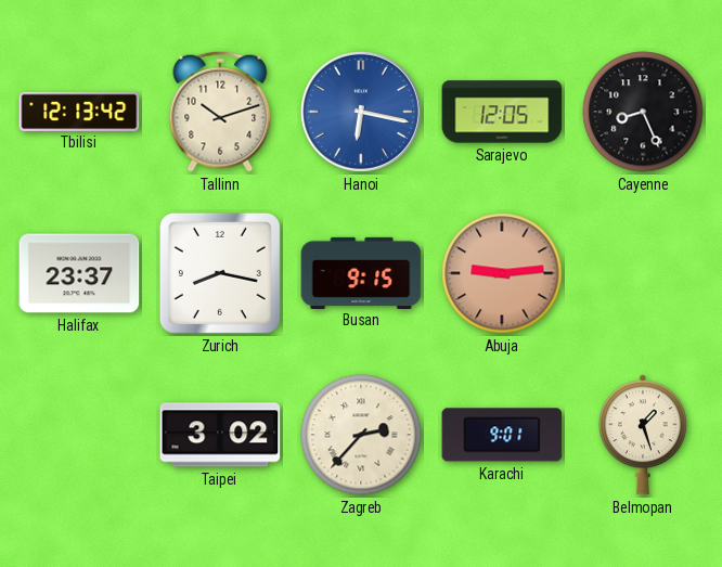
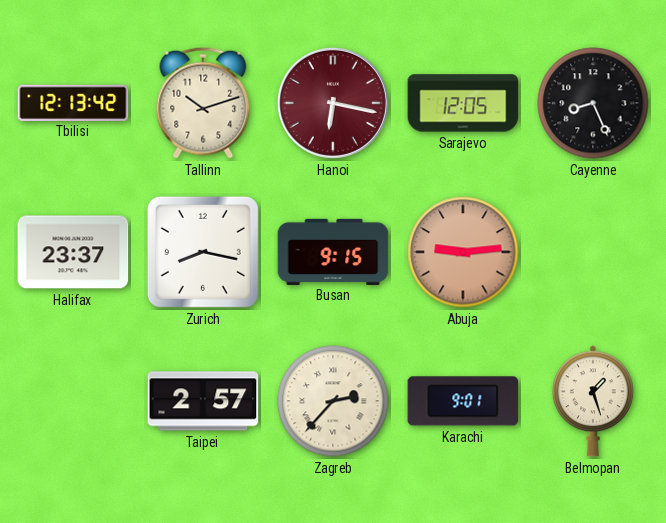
Hanoi dial: blue -> burgundy (333, 103)
Taipei: 3:02 -> 2:57 (203, 401)
